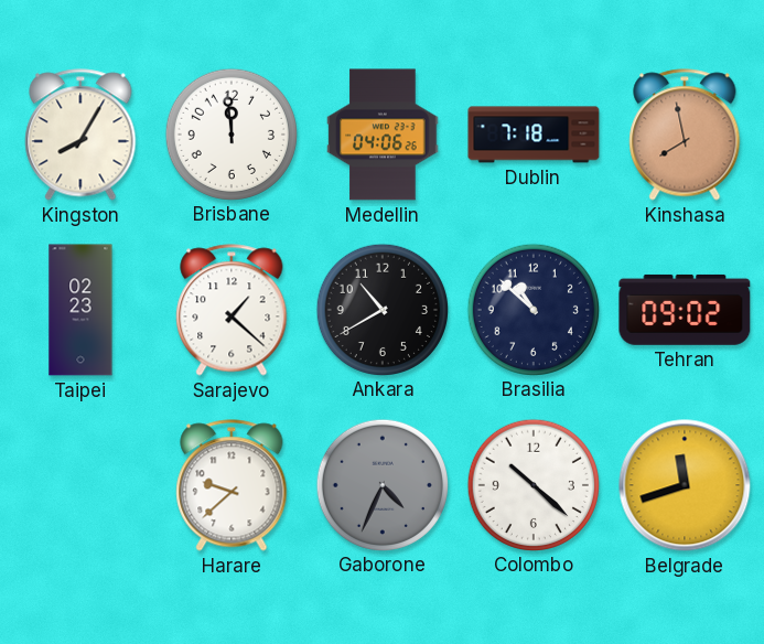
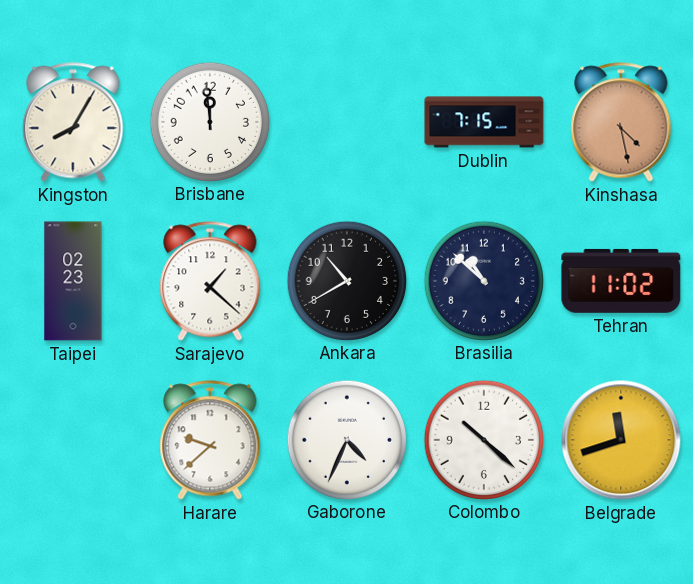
Medellin: 04:06 -> none (383, 135)
Dublin: 7:18 -> 7:15 (484, 122)
Kinshasa: 7:58 -> 4:28 (621, 122)
Tehran: 09:02 -> 11:02 (621, 281)
Gaborone dial: grey -> white (346, 439)
